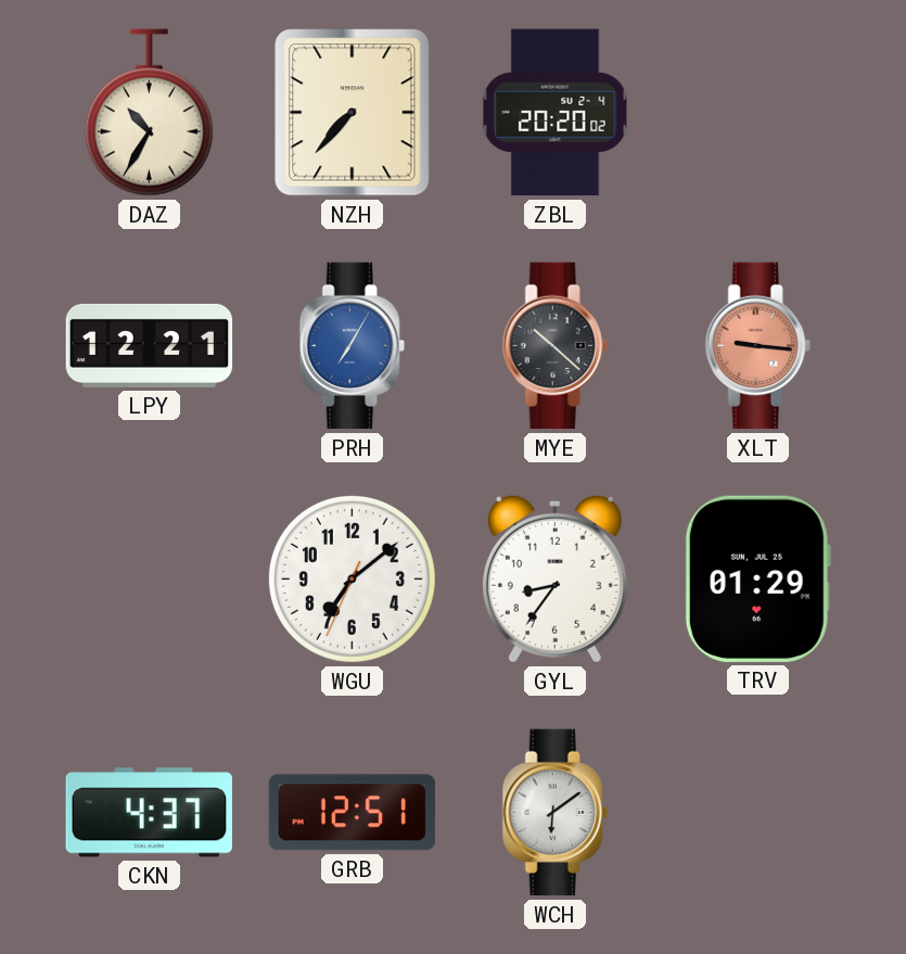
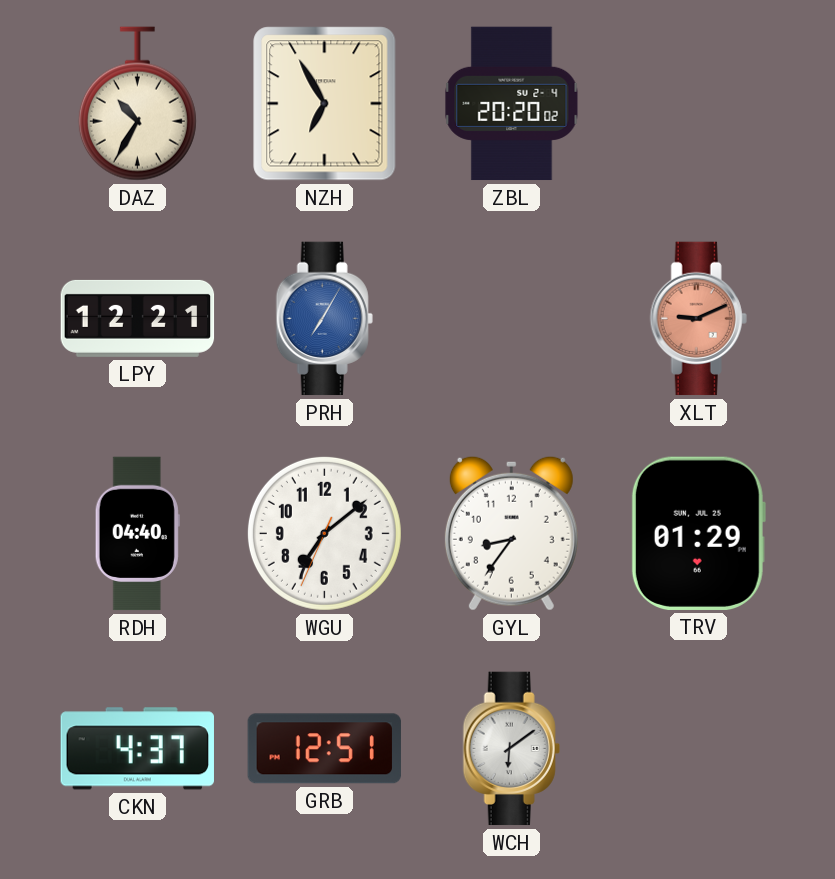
NZH: 7:37 -> 6:55 (325, 104)
MYE: 10:22 -> none (554, 346)
XLT: 9:16 -> 9:11 (698, 319)
RDH: none -> 04:40 (137, 534)
